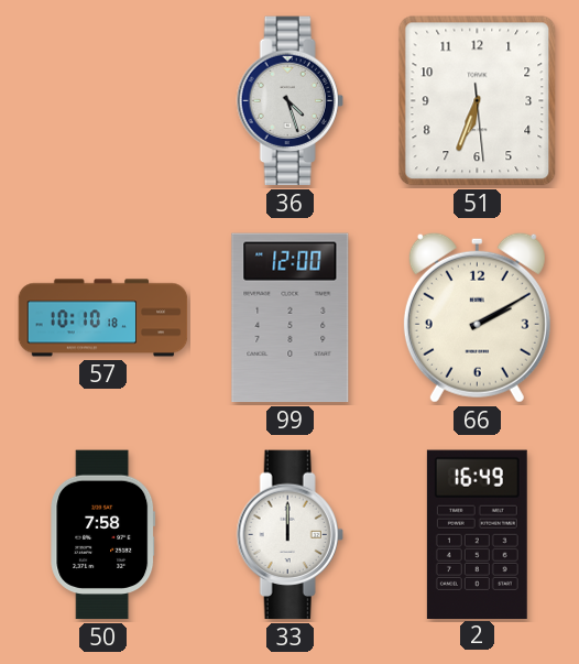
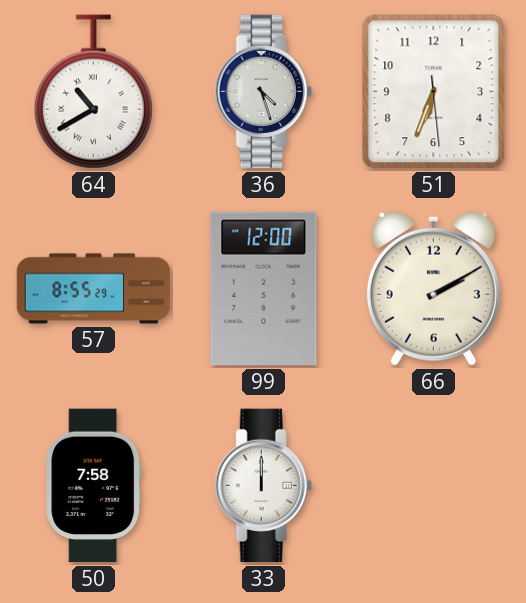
64: none -> 10:40 (93, 92)
57: 10:10 -> 8:55 (94, 289)
2: 16:49 -> none (477, 534)
